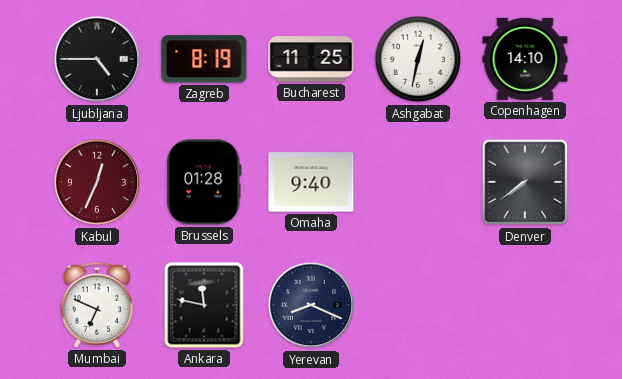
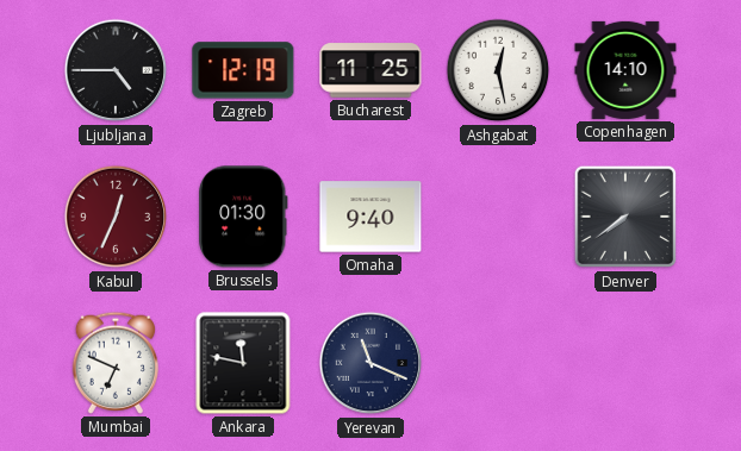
Zagreb: 8:19 -> 12:19 (243, 70)
Ashgabat: 12:32 -> 12:28 (498, 70)
Brussels: 01:28 -> 01:30 (243, 217)
Yerevan: 8:19 -> 11:19 (370, 363)
